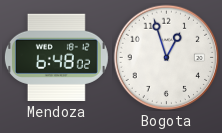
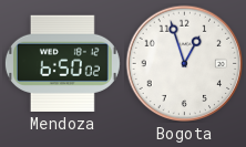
Mendoza: 6:48 -> 6:50 (62, 63)
